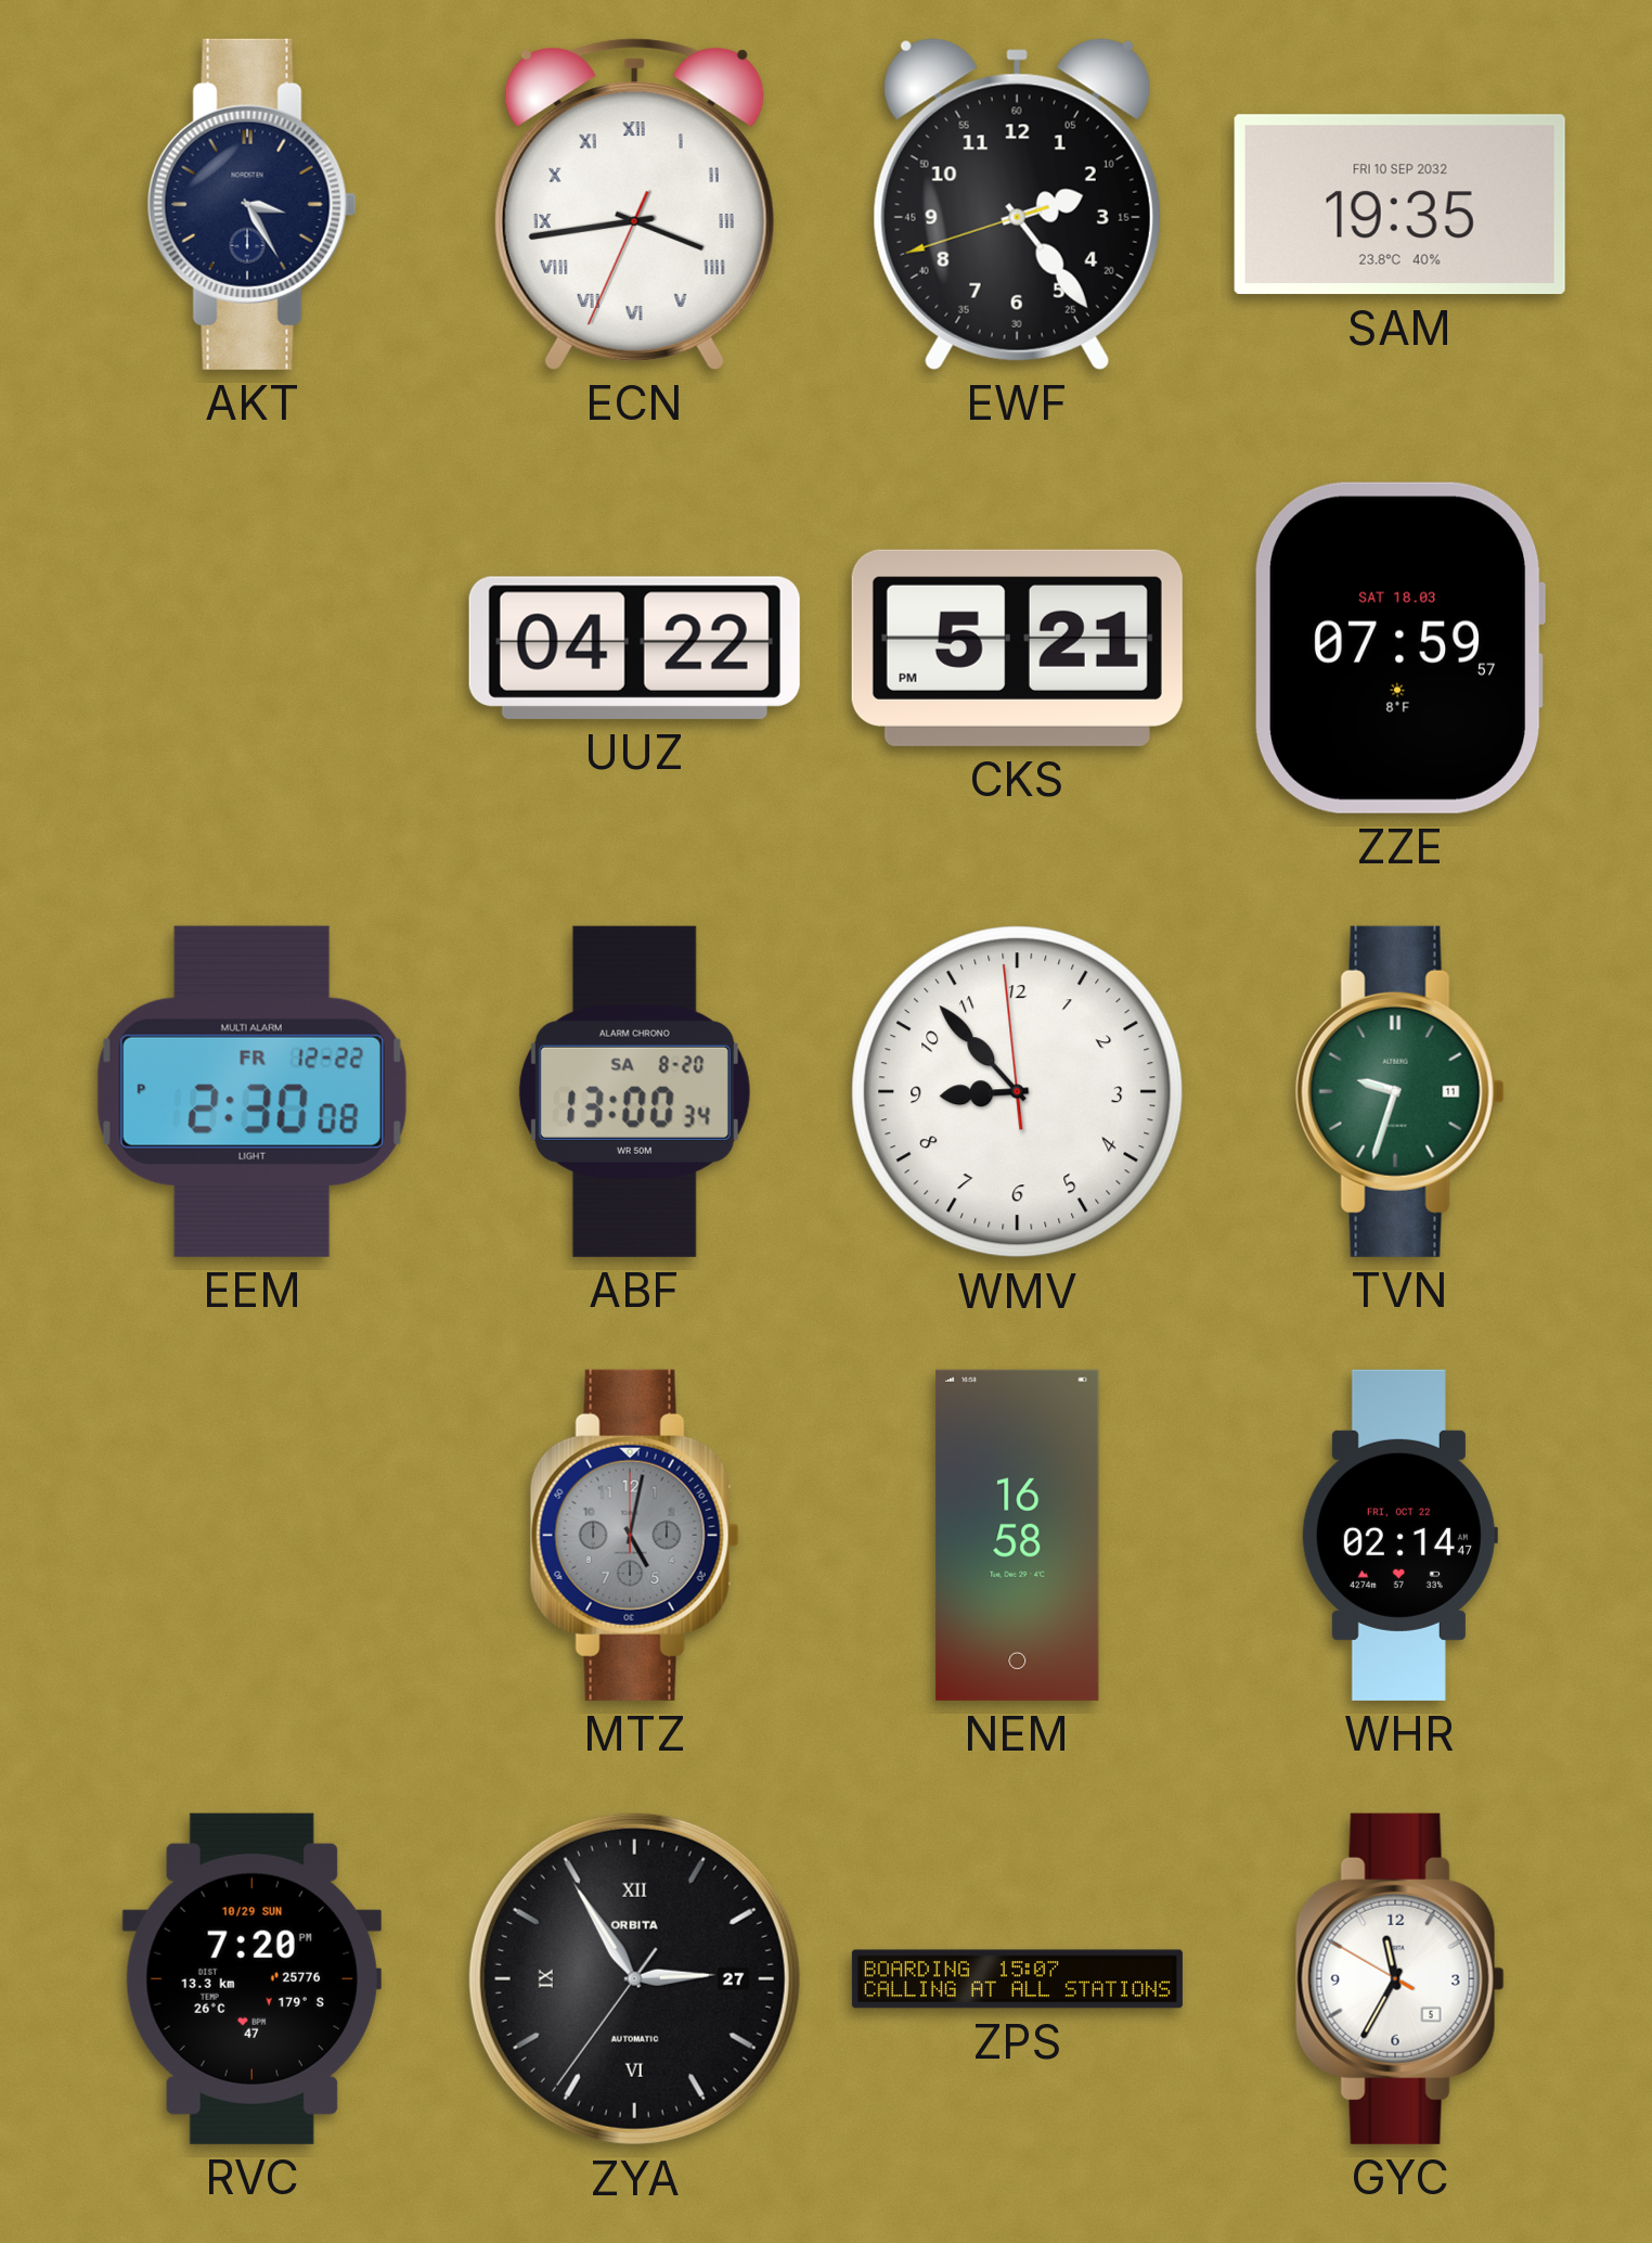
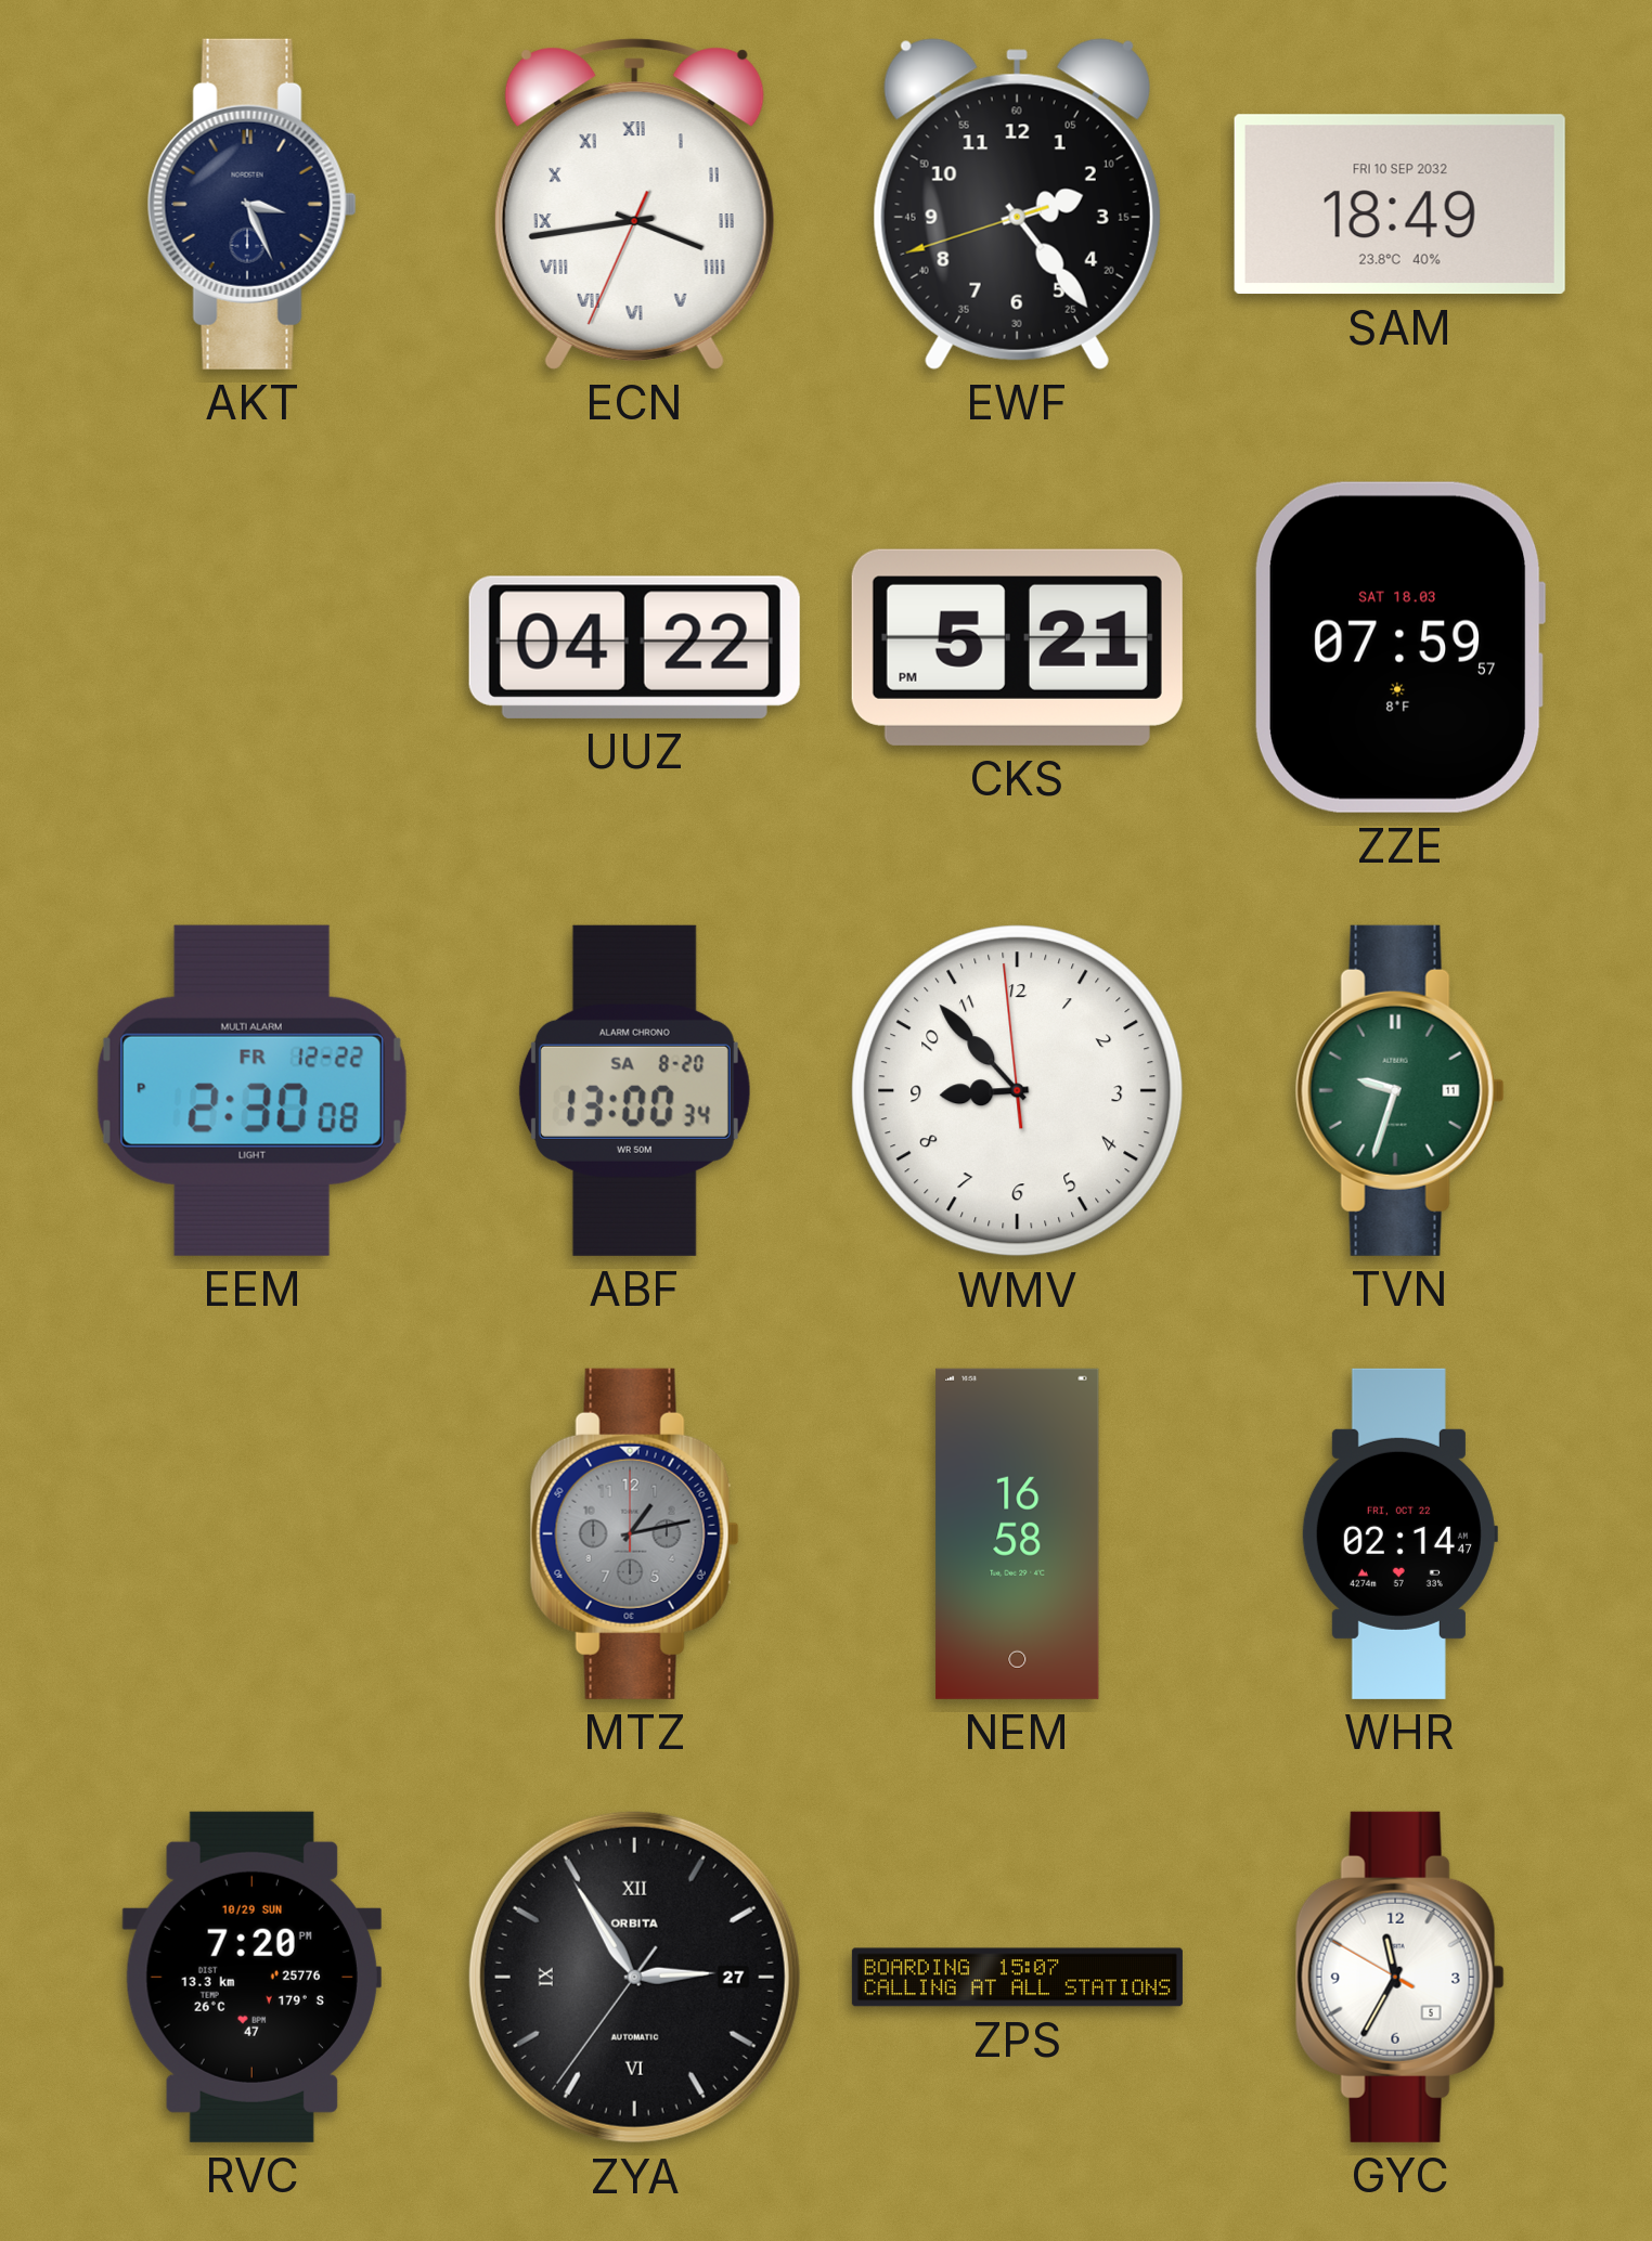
AKT: 3:25 -> 3:26 (251, 204)
SAM: 19:35 -> 18:49 (1399, 205)
MTZ: 5:02 -> 1:13 (634, 1533)
